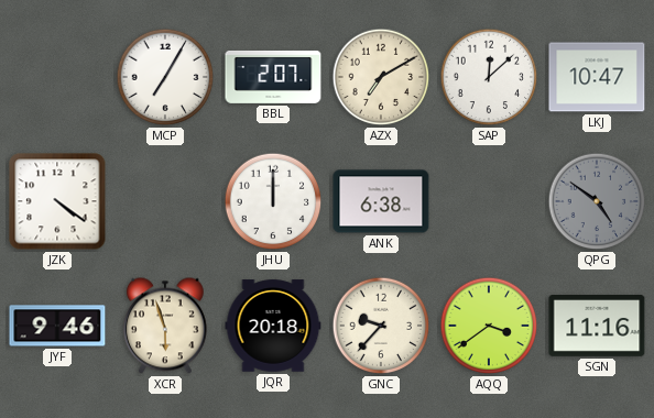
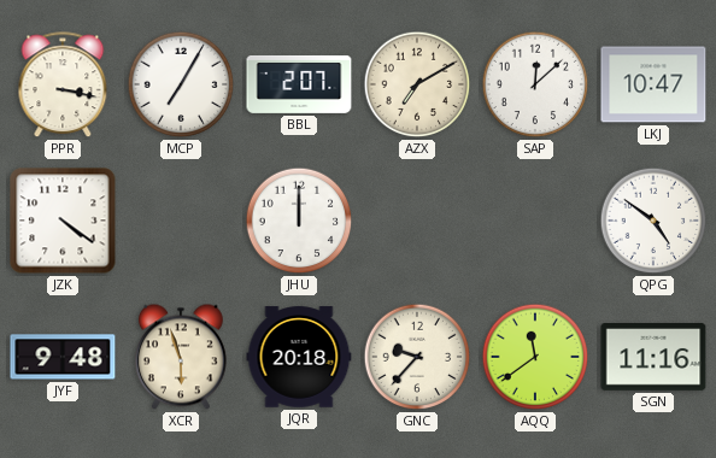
PPR: none -> 3:17 (63, 86)
ANK: 6:38 -> none (381, 201)
QPG dial: grey -> white (653, 221)
JYF: 9:46 -> 9:48 (63, 357)
AQQ: 3:39 -> 11:39 (535, 357)
